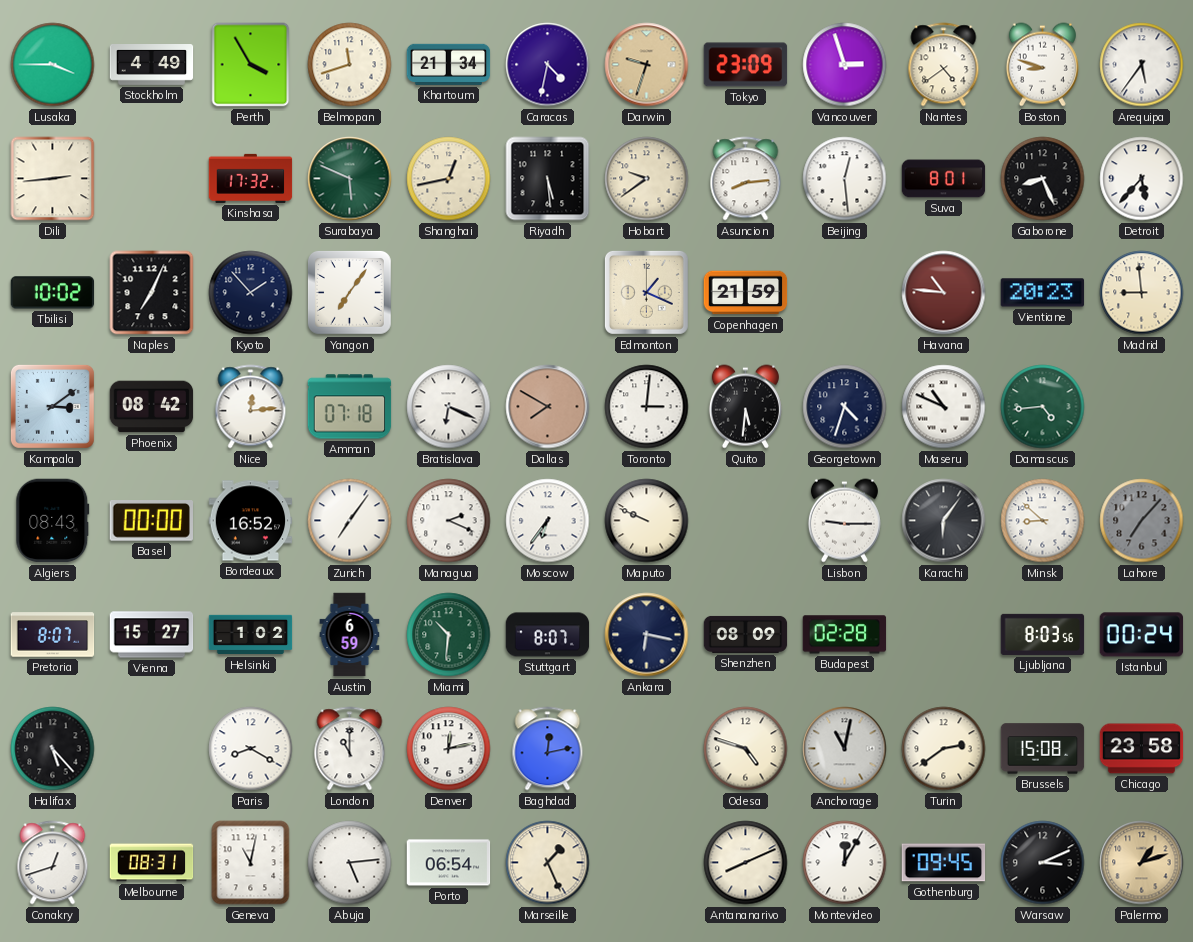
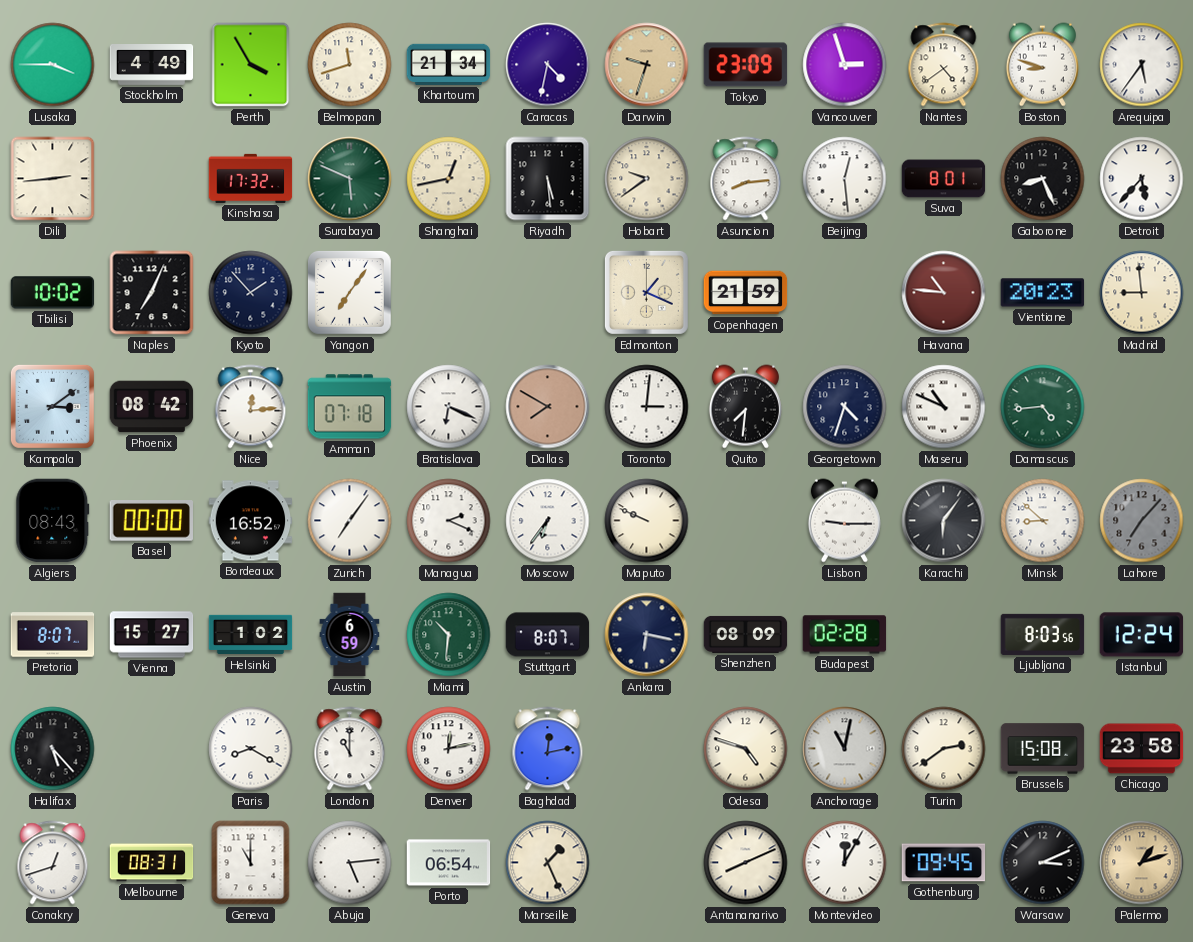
Quito: 5:31 -> 7:31 (745, 407)
Istanbul: 00:24 -> 12:24 (1142, 635)
Geneva: 11:02 -> 11:00 (251, 863)
